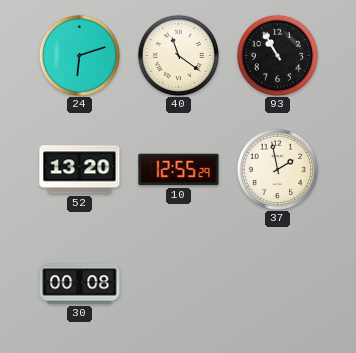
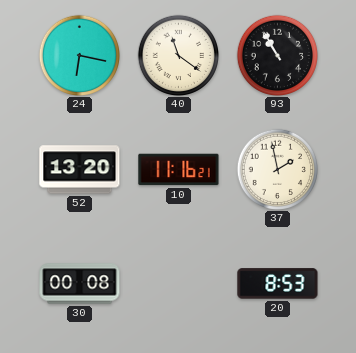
24: 6:12 -> 6:17 (79, 55)
10: 12:55 -> 11:16 (179, 170)
20: none -> 8:53 (278, 284)
